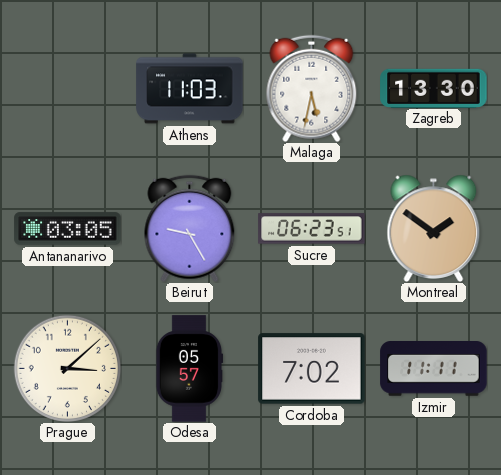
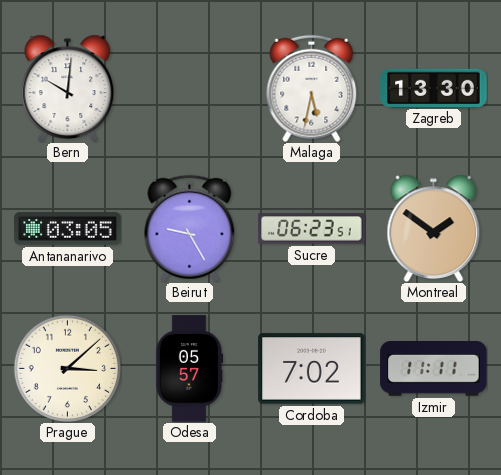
Bern: none -> 10:01 (68, 88)
Athens: 11:03 -> none (190, 89)
